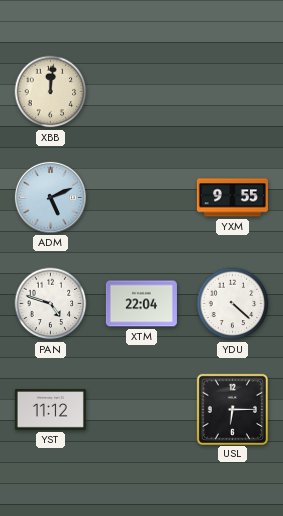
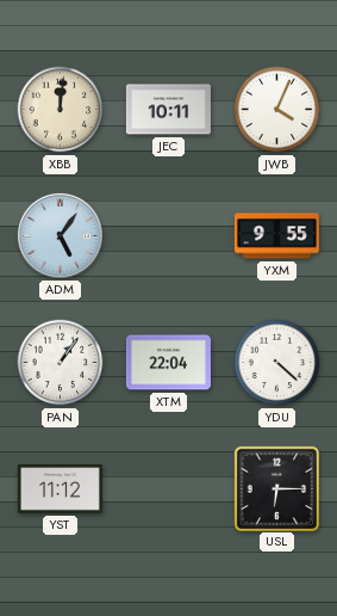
JEC: none -> 10:11 (168, 110)
JWB: none -> 4:04 (277, 110)
ADM: 5:11 -> 5:06 (60, 235)
PAN: 4:48 -> 1:06 (61, 363)
